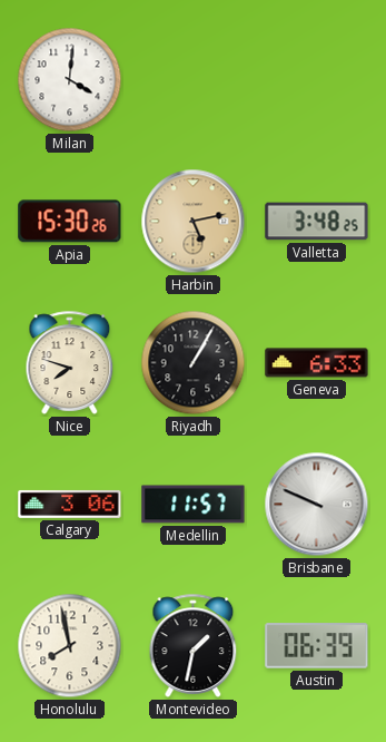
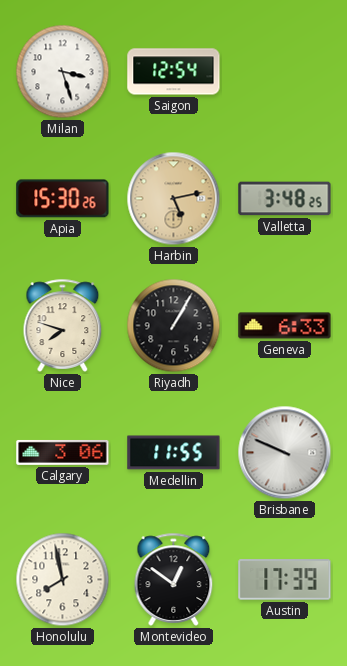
Milan: 4:01 -> 3:27 (63, 72)
Saigon: none -> 12:54 (174, 72)
Medellin: 11:57 -> 11:55 (174, 453)
Montevideo: 1:32 -> 12:51 (174, 579)
Austin: 06:39 -> 17:39 (285, 580)
